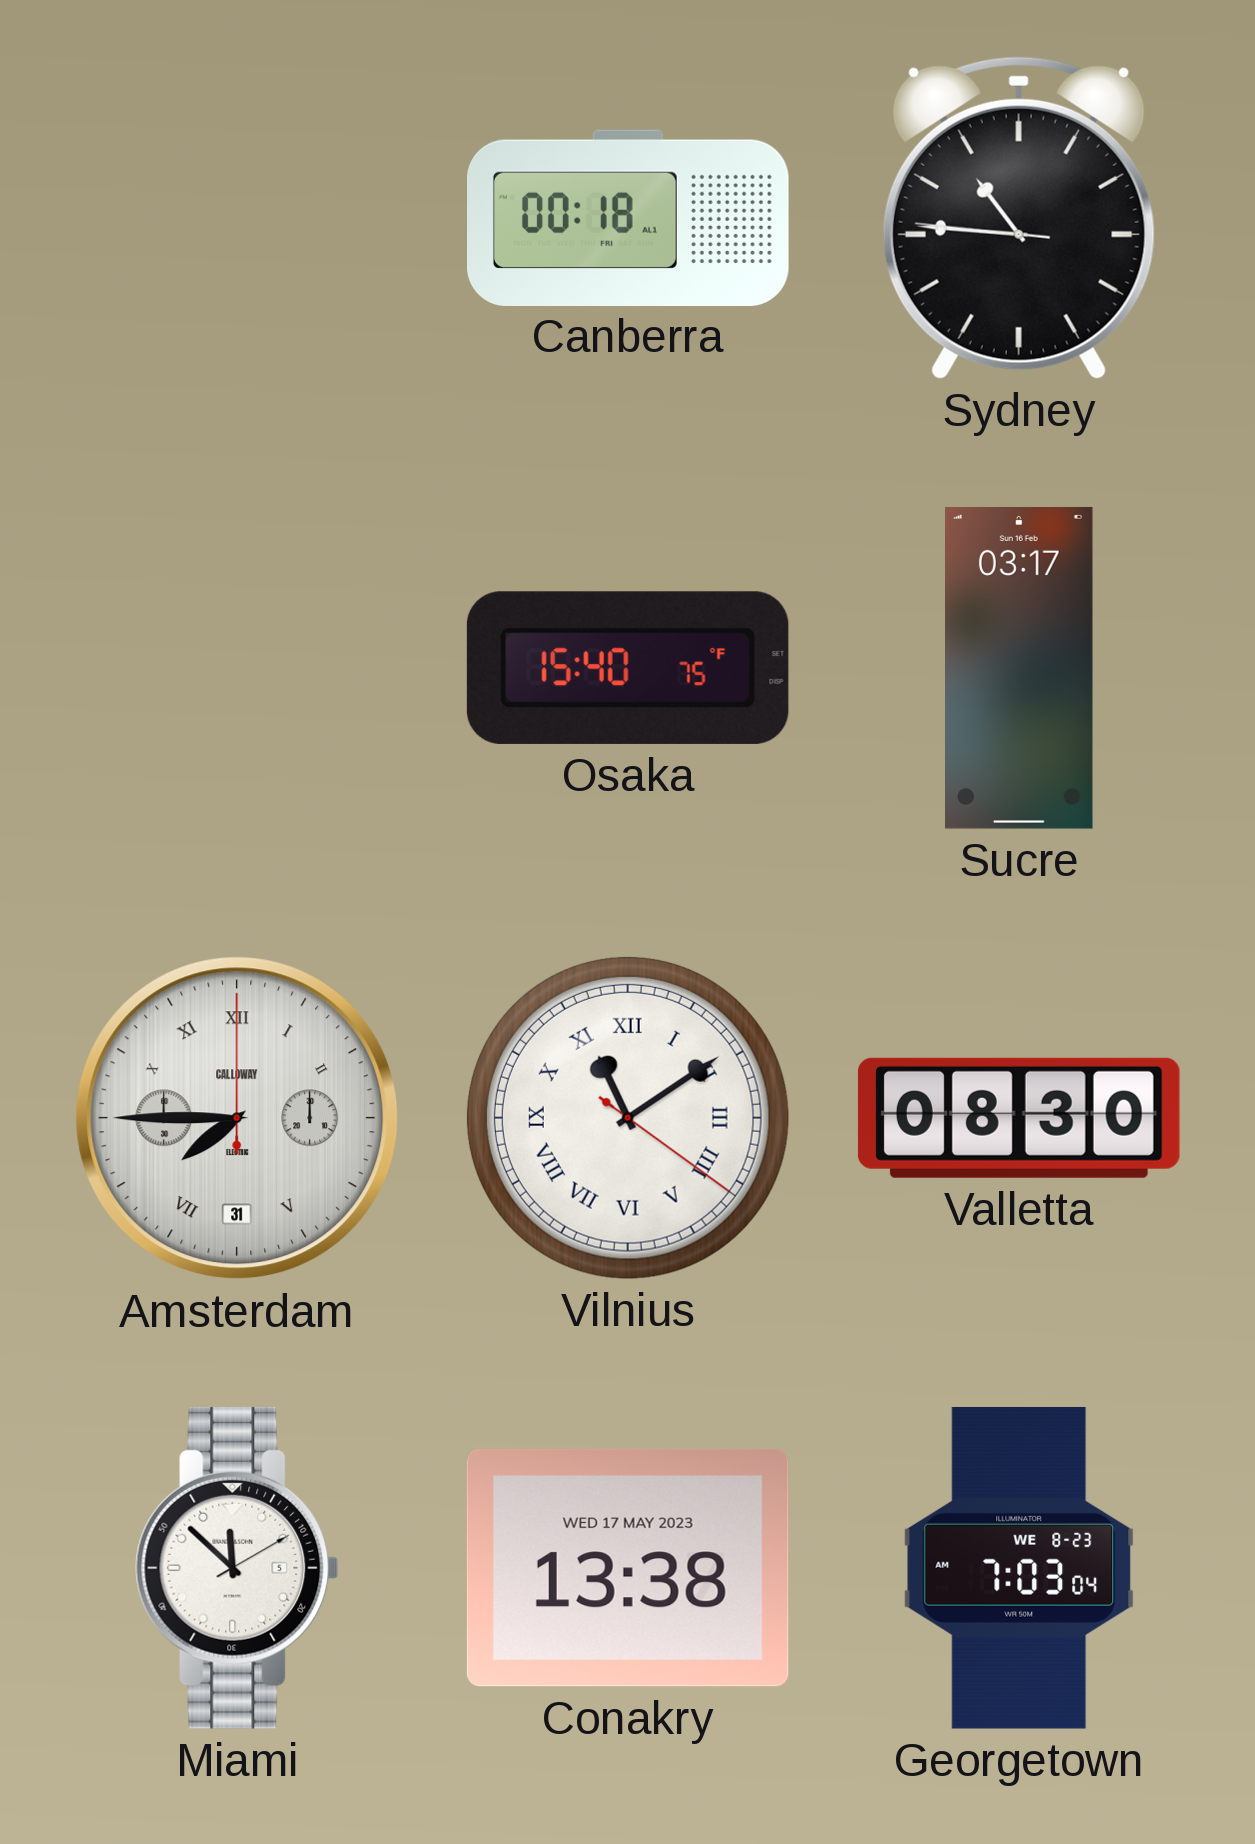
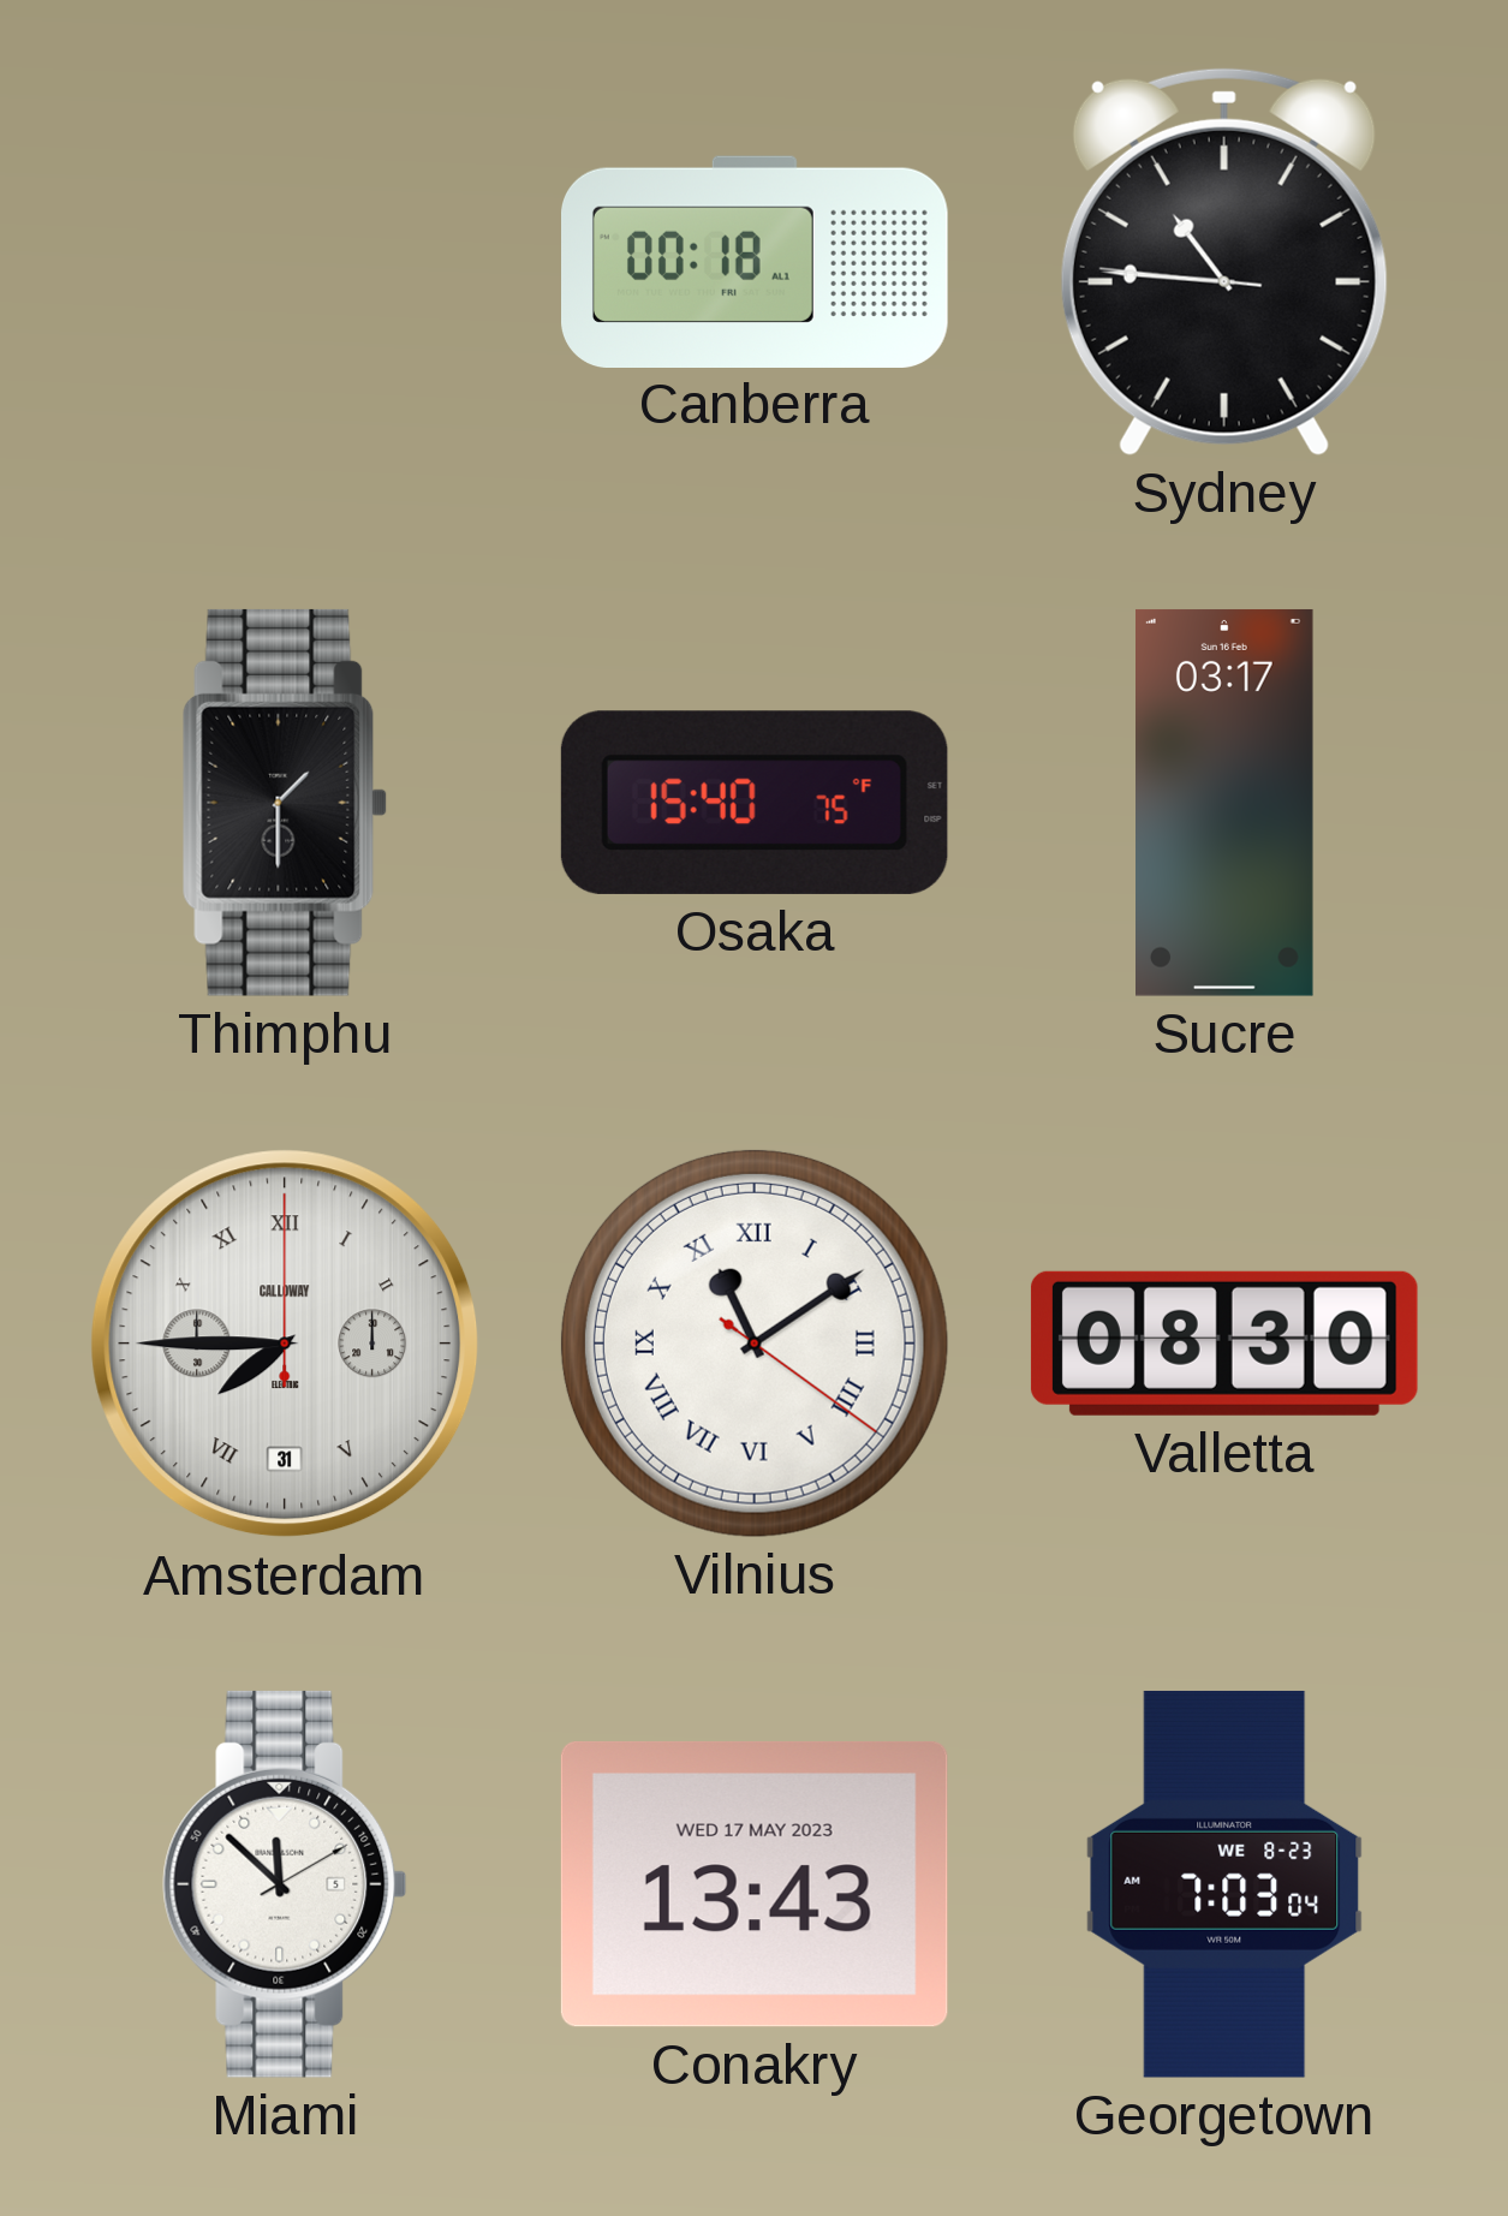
Thimphu: none -> 1:30 (285, 803)
Conakry: 13:38 -> 13:43 (755, 1884)
